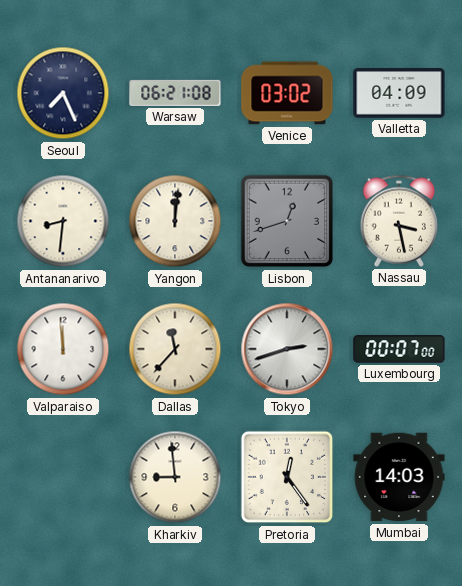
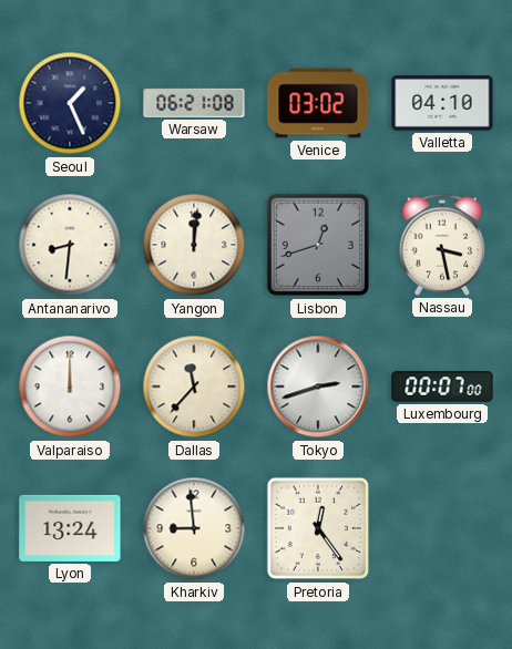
Seoul: 7:26 -> 1:26 (70, 103)
Valletta: 04:09 -> 04:10 (442, 103)
Valparaiso: 11:59 -> 12:00 (70, 387)
Lyon: none -> 13:24 (70, 528)
Mumbai: 14:03 -> none (399, 477)
